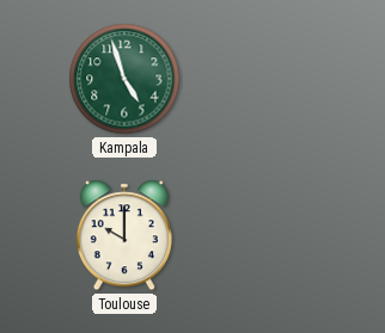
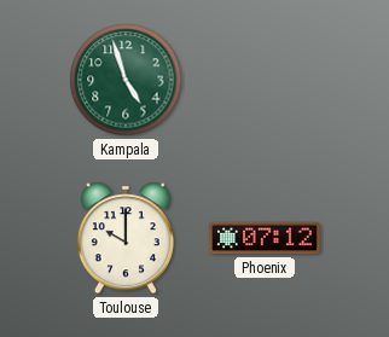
Phoenix: none -> 07:12 (265, 238)
